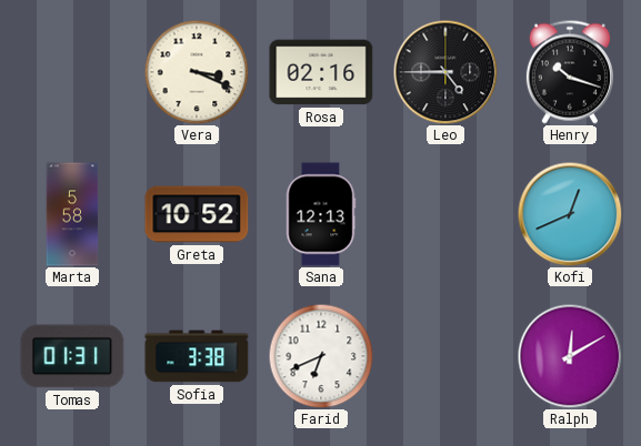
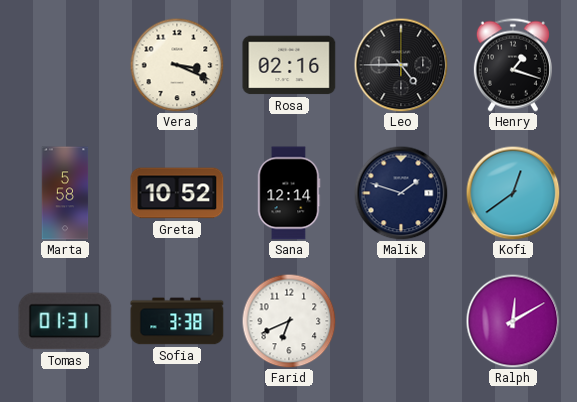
Henry: 10:18 -> 1:18 (513, 65)
Sana: 12:13 -> 12:14 (289, 193)
Malik: none -> 1:48 (401, 193)
Kofi: 12:41 -> 12:39 (513, 193)
